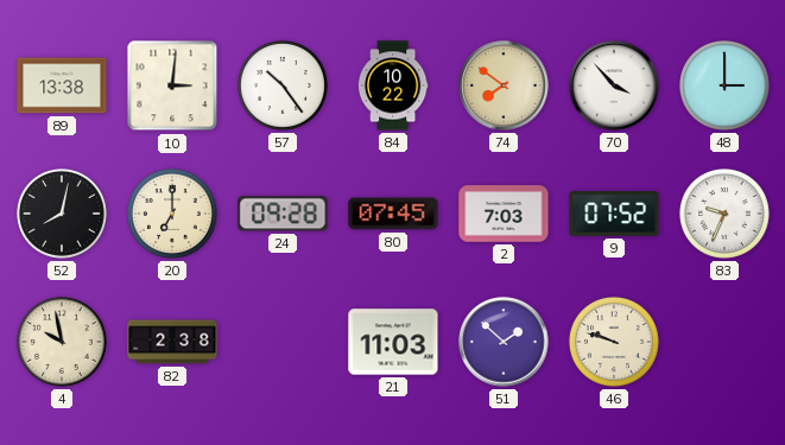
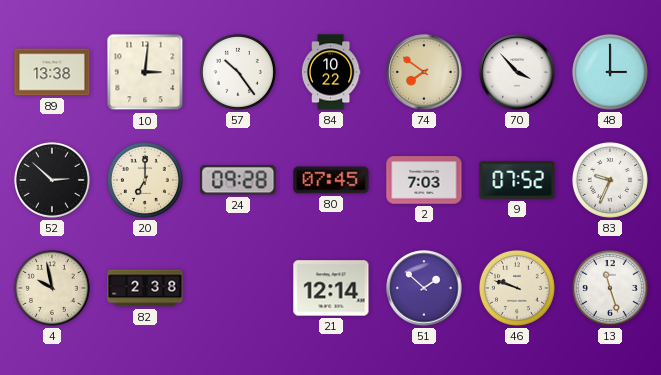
52: 8:02 -> 2:52 (52, 180)
21: 11:03 -> 12:14 (331, 288)
13: none -> 11:27 (610, 288)
